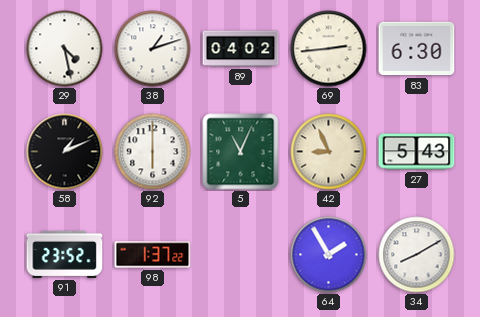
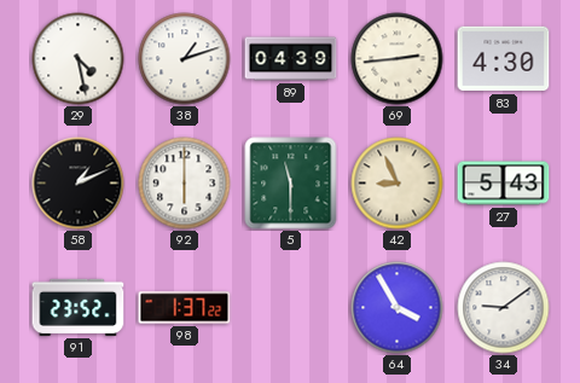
89: 04:02 -> 04:39 (291, 59)
83: 6:30 -> 4:30 (504, 59)
5: 11:04 -> 11:30 (291, 184)
64: 1:55 -> 3:55 (398, 308)
34: 8:10 -> 9:09 (504, 308)
